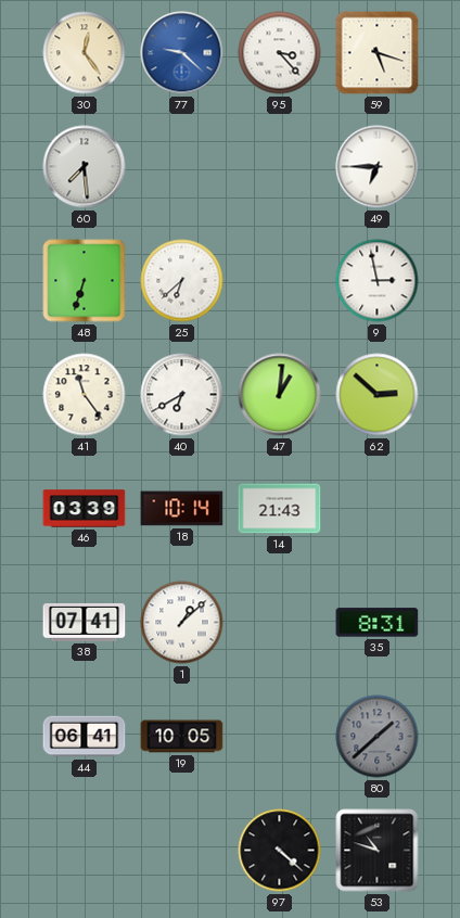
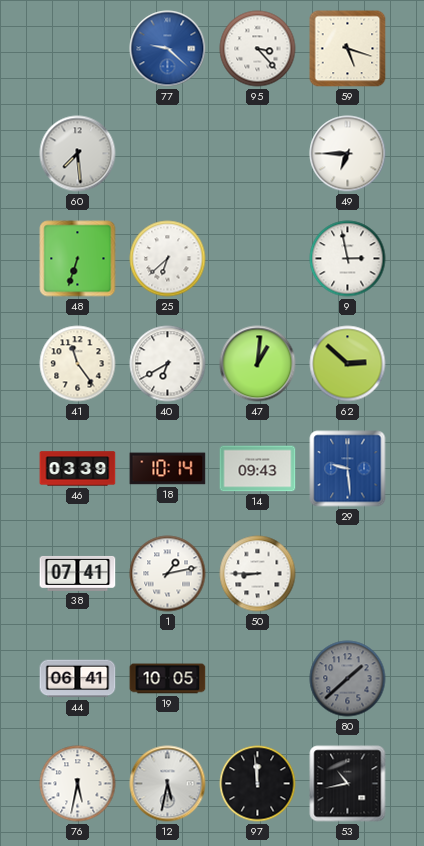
30: 12:24 -> none (85, 53)
14: 21:43 -> 09:43 (258, 469)
29: none -> 9:29 (348, 469)
1: 1:08 -> 1:13 (168, 574)
50: none -> 8:45 (258, 574)
35: 8:31 -> none (378, 623)
76: none -> 5:32 (78, 784)
12: none -> 5:32 (168, 784)
97: 4:22 -> 11:59 (258, 784)
53: 10:48 -> 10:43 (348, 784)
